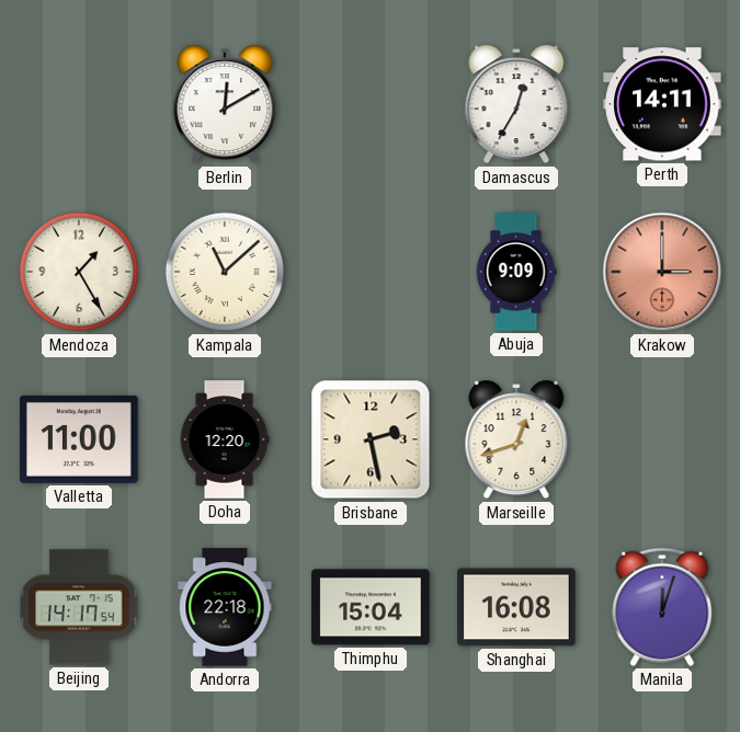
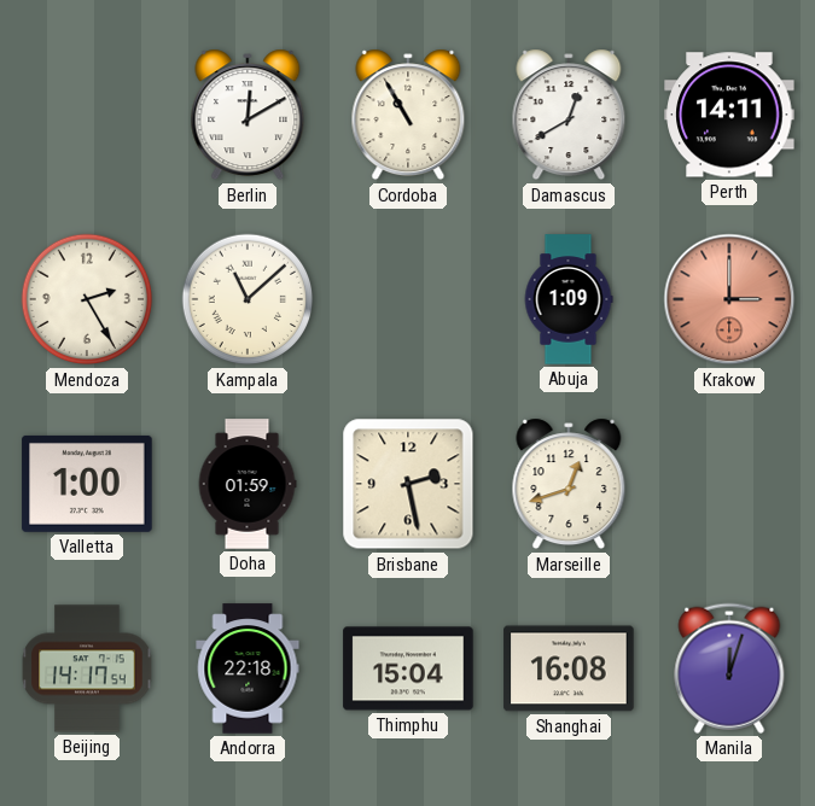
Cordoba: none -> 10:55 (408, 115)
Damascus: 12:35 -> 12:40 (569, 115)
Mendoza: 1:25 -> 2:25 (87, 299)
Abuja: 9:09 -> 1:09 (569, 299)
Valletta: 11:00 -> 1:00 (87, 484)
Doha: 12:20 -> 01:59 (248, 484)
